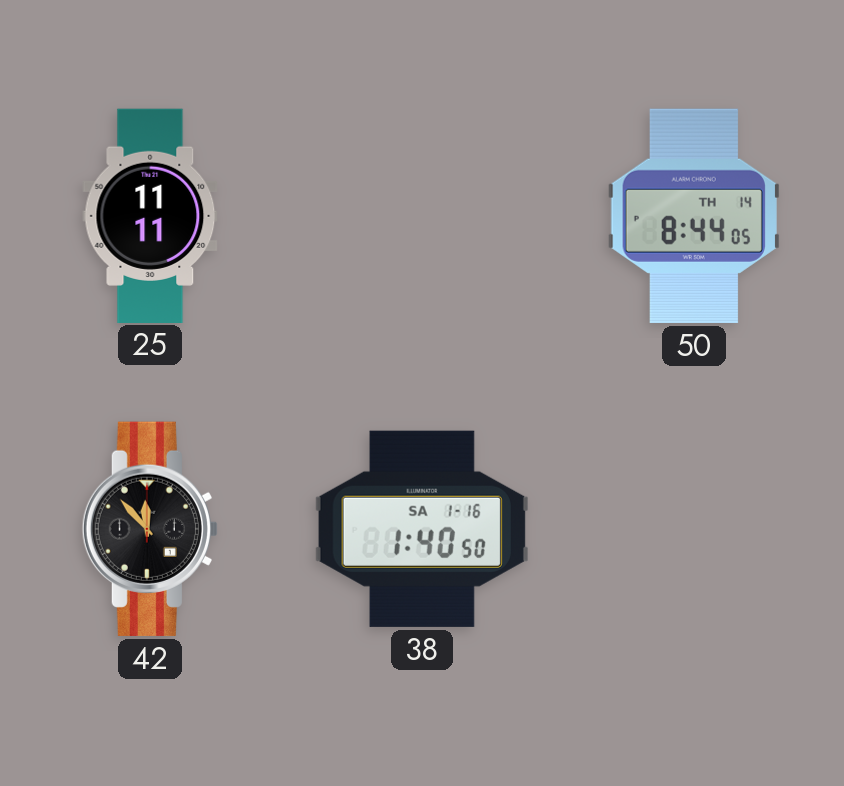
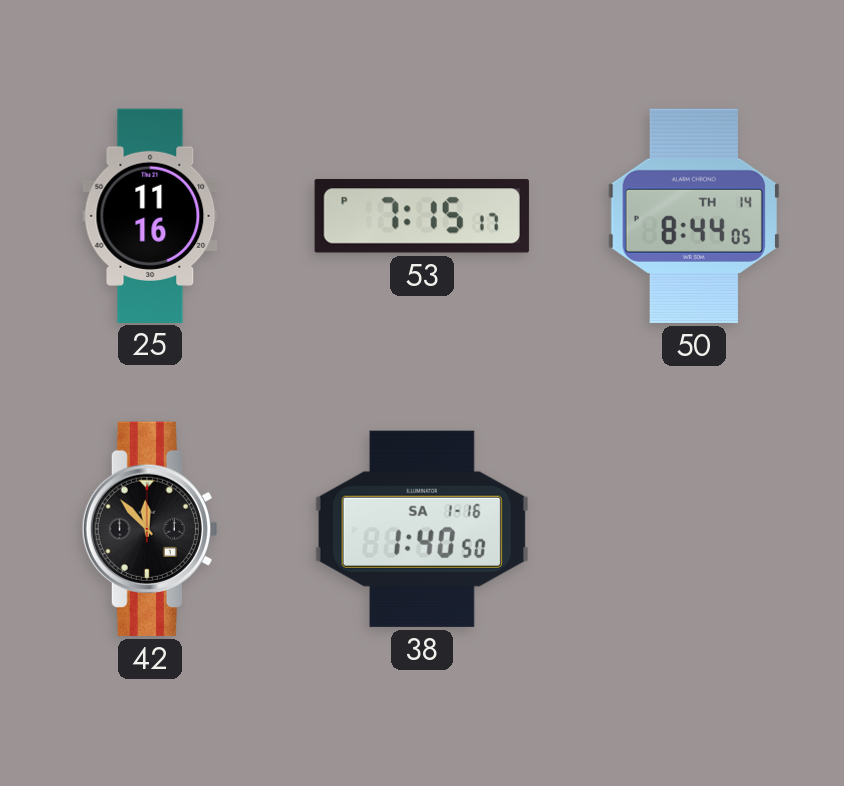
25: 11:11 -> 11:16 (150, 215)
53: none -> 7:15 (422, 216)
